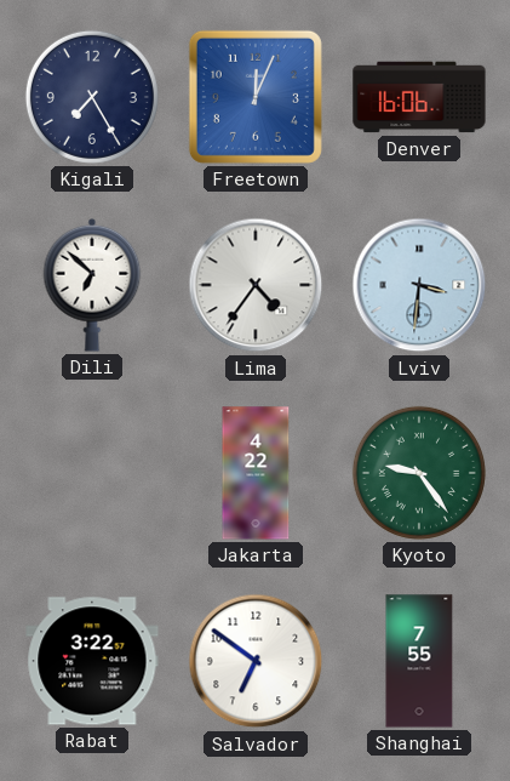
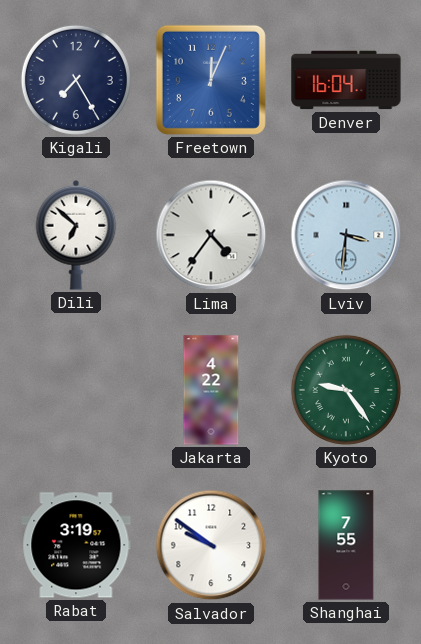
Denver: 16:06 -> 16:04 (346, 80)
Rabat: 3:22 -> 3:19 (76, 545)
Salvador: 6:51 -> 9:51 (211, 545)
